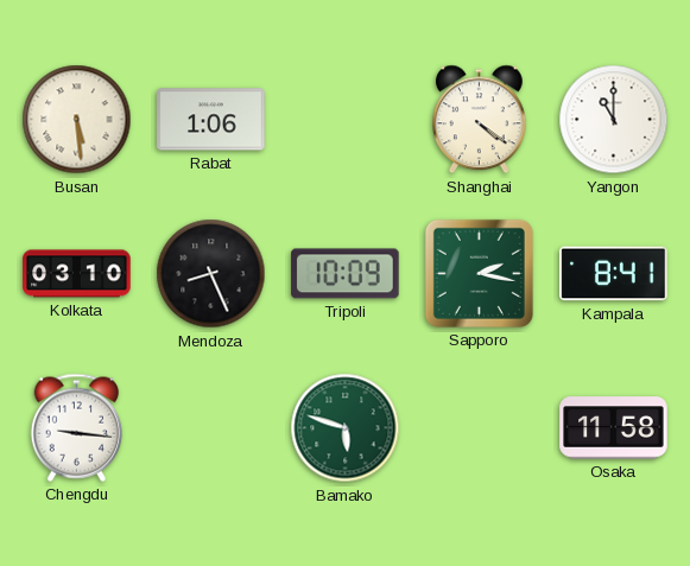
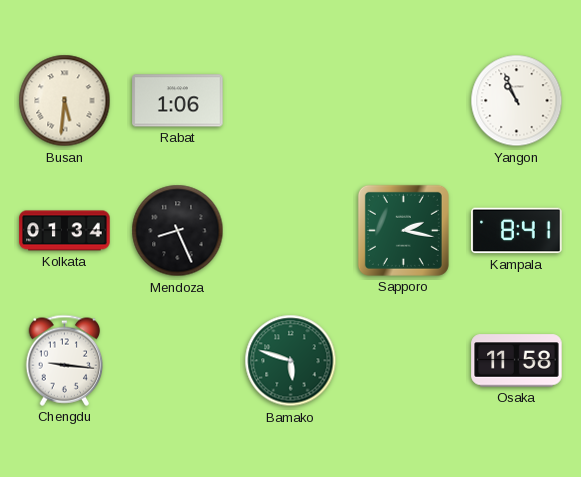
Busan: 5:29 -> 5:31 (65, 101)
Shanghai: 4:21 -> none (480, 120)
Yangon: 11:00 -> 10:56 (517, 101)
Kolkata: 03:10 -> 01:34 (65, 231)
Tripoli: 10:09 -> none (346, 274)
